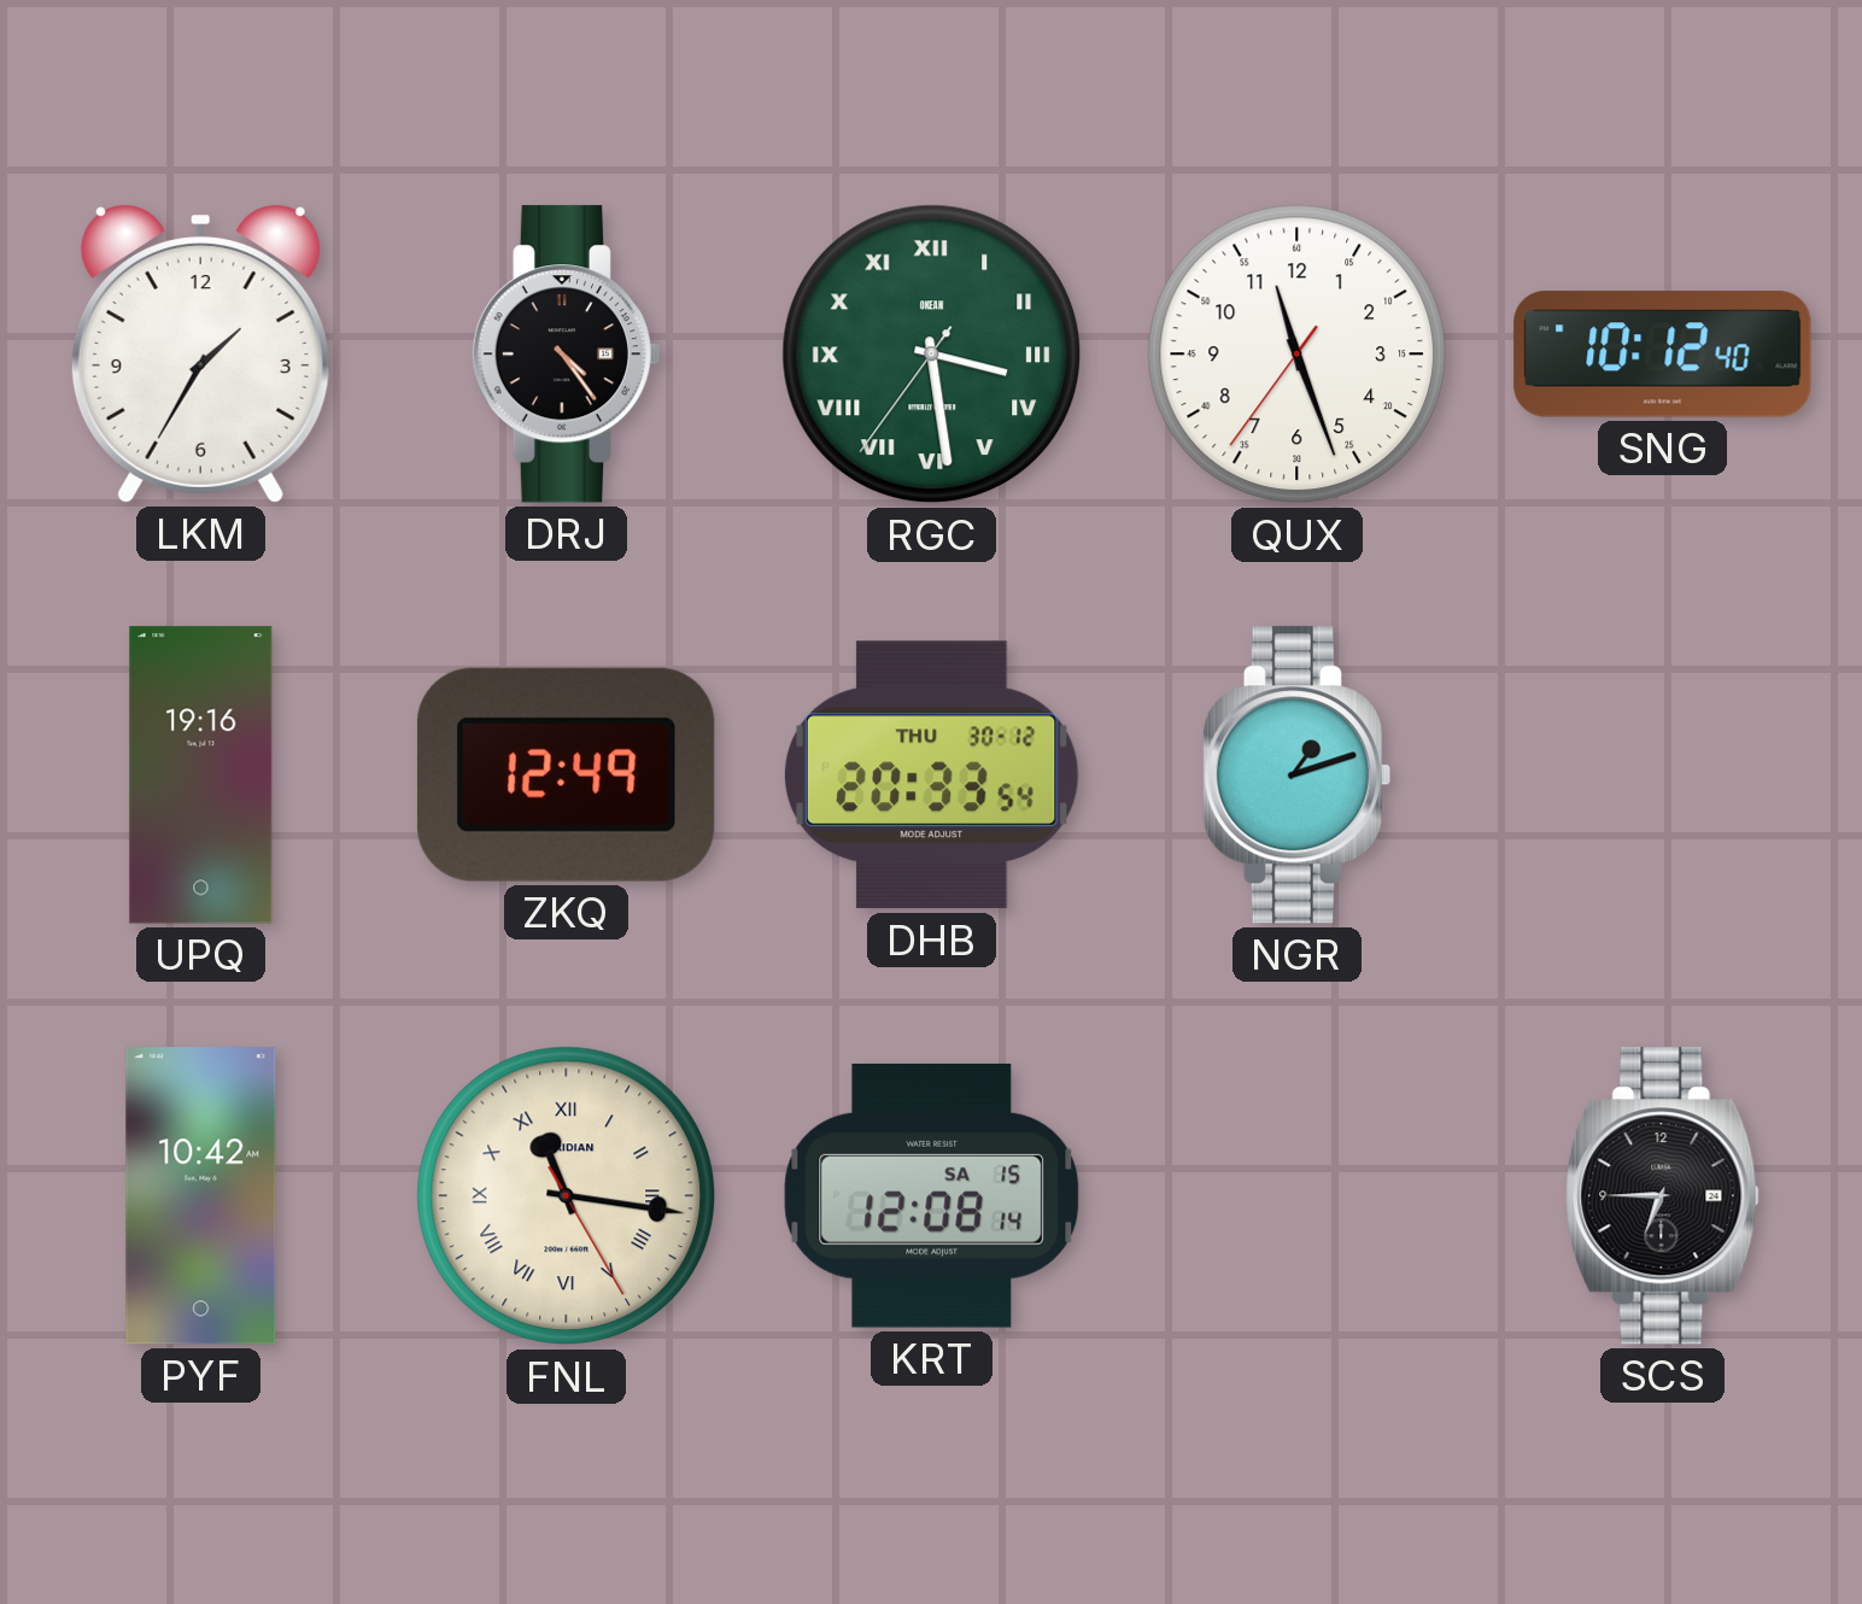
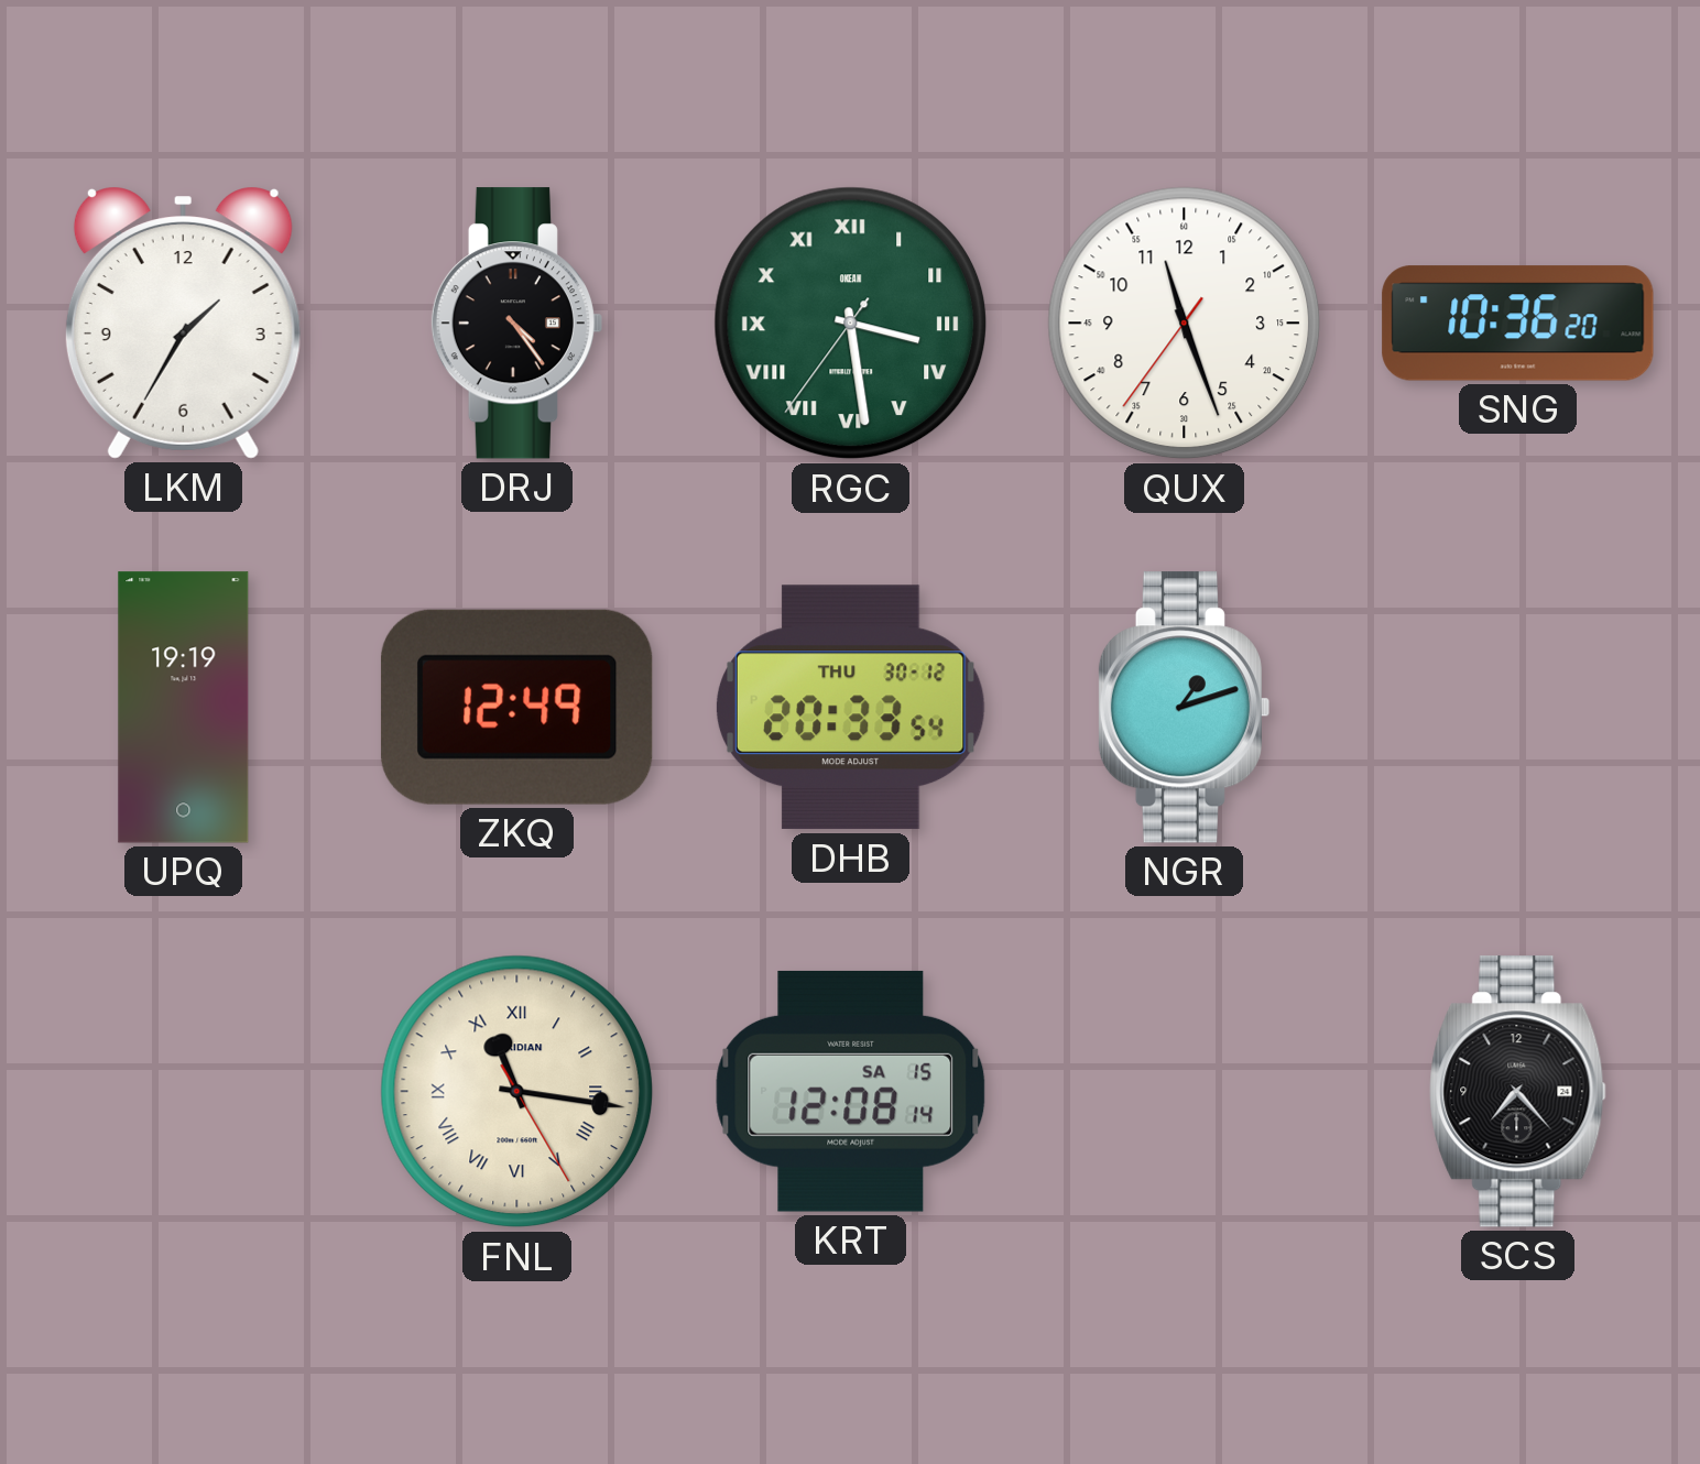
SNG: 10:12 -> 10:36 (1518, 324)
UPQ: 19:16 -> 19:19 (184, 708)
PYF: 10:42 -> none (201, 1196)
SCS: 6:45 -> 7:23 (1518, 1092)
